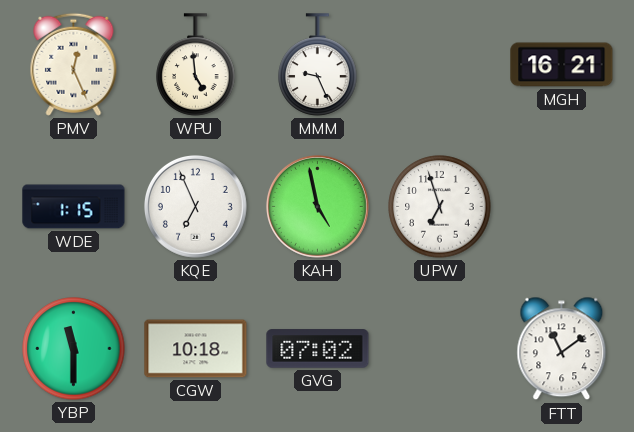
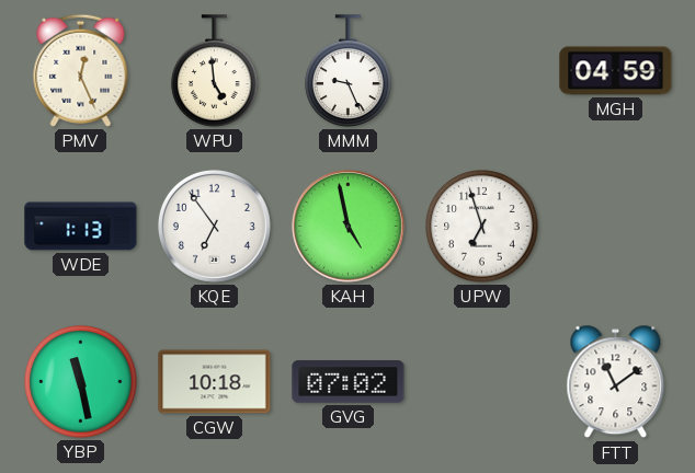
MGH: 16:21 -> 04:59 (616, 71)
WDE: 1:15 -> 1:13 (81, 227)
KQE: 6:56 -> 6:54 (214, 226)
YBP: 11:30 -> 11:28 (81, 382)
